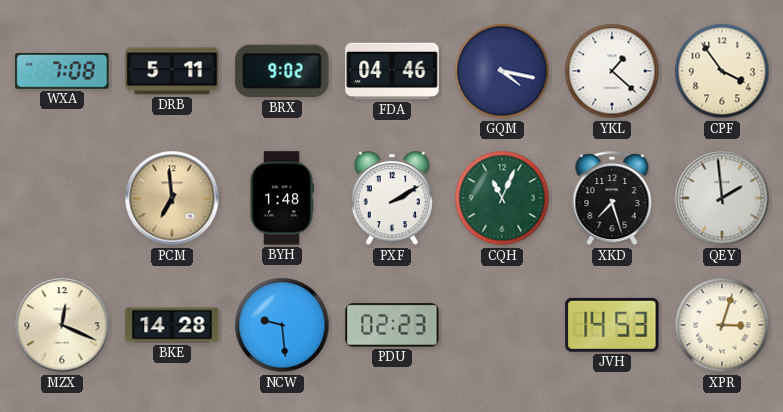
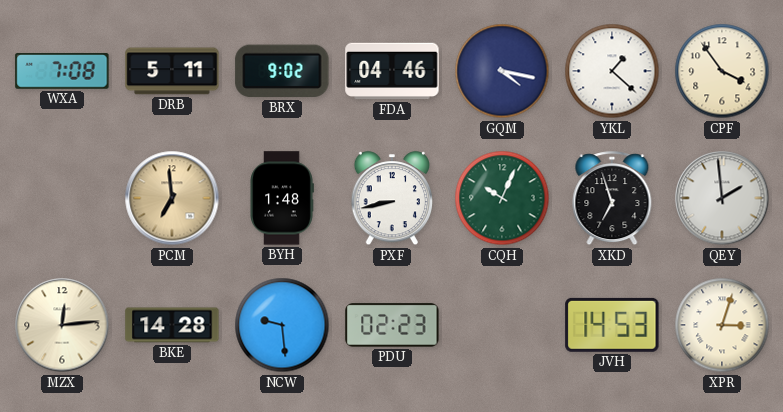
PXF: 2:10 -> 8:43 (391, 199)
CQH: 11:04 -> 10:04 (502, 198)
XKD: 7:27 -> 6:57 (612, 199)
MZX: 12:19 -> 12:14 (62, 325)
